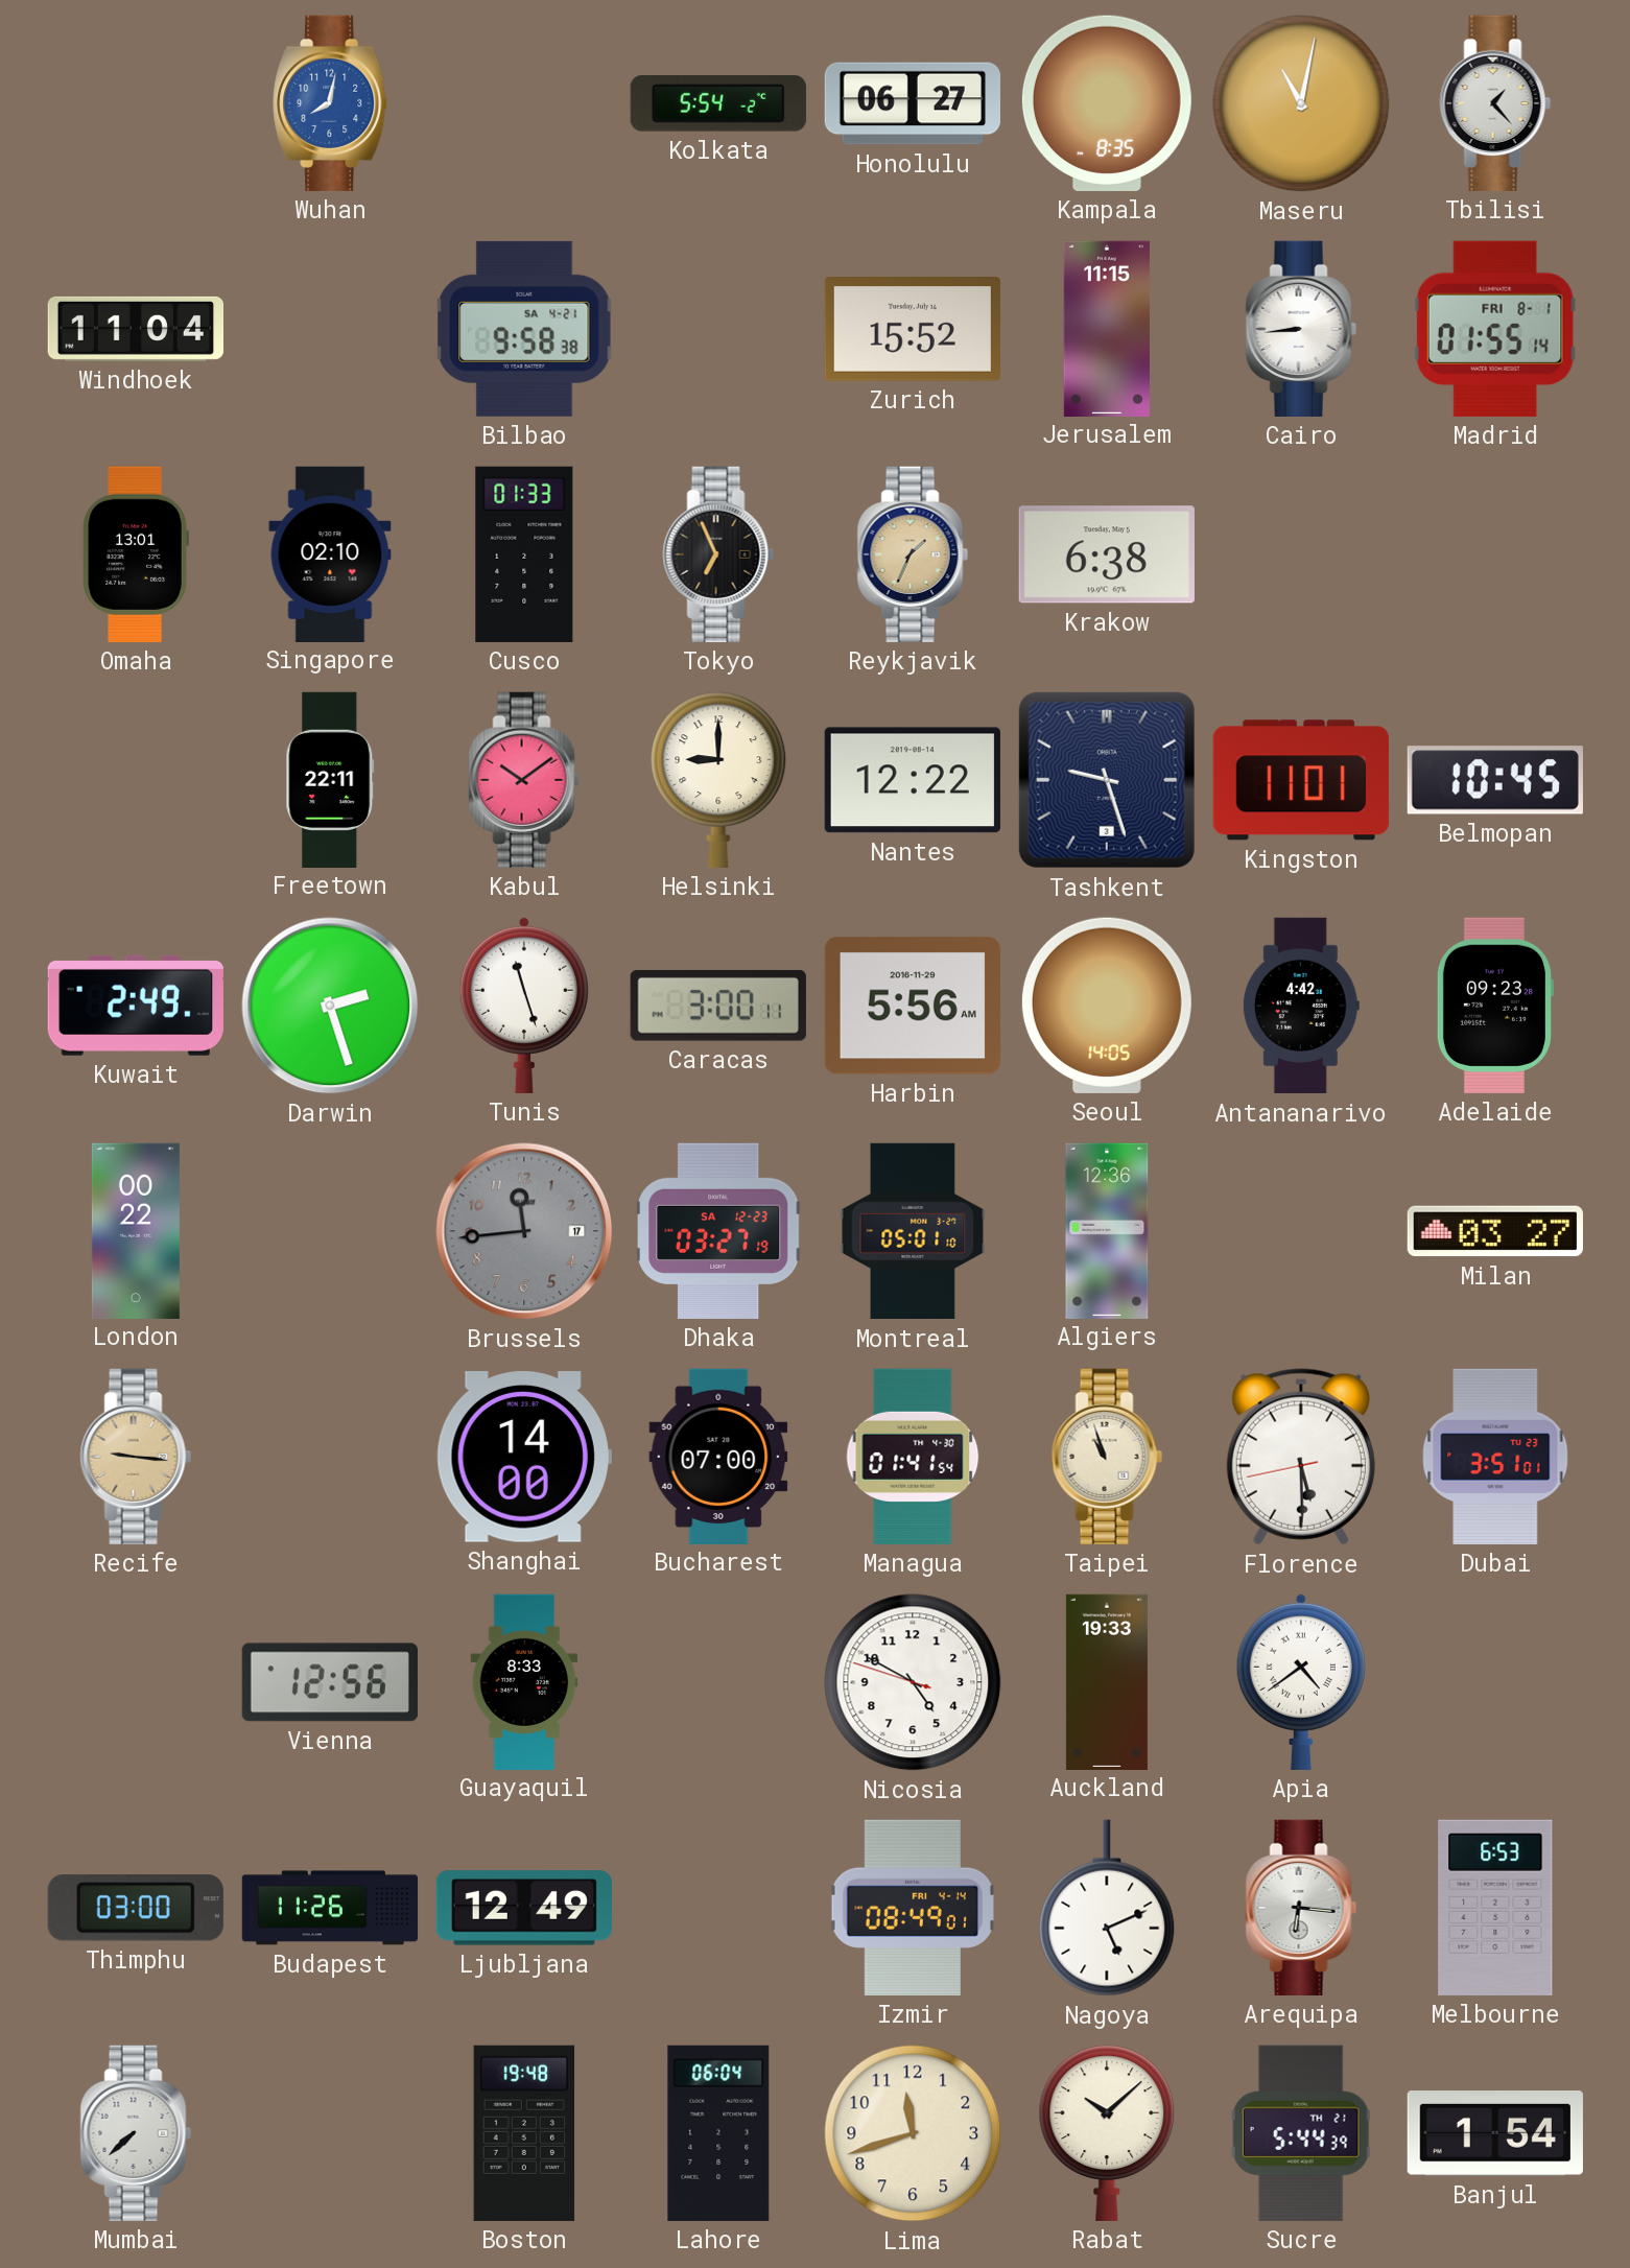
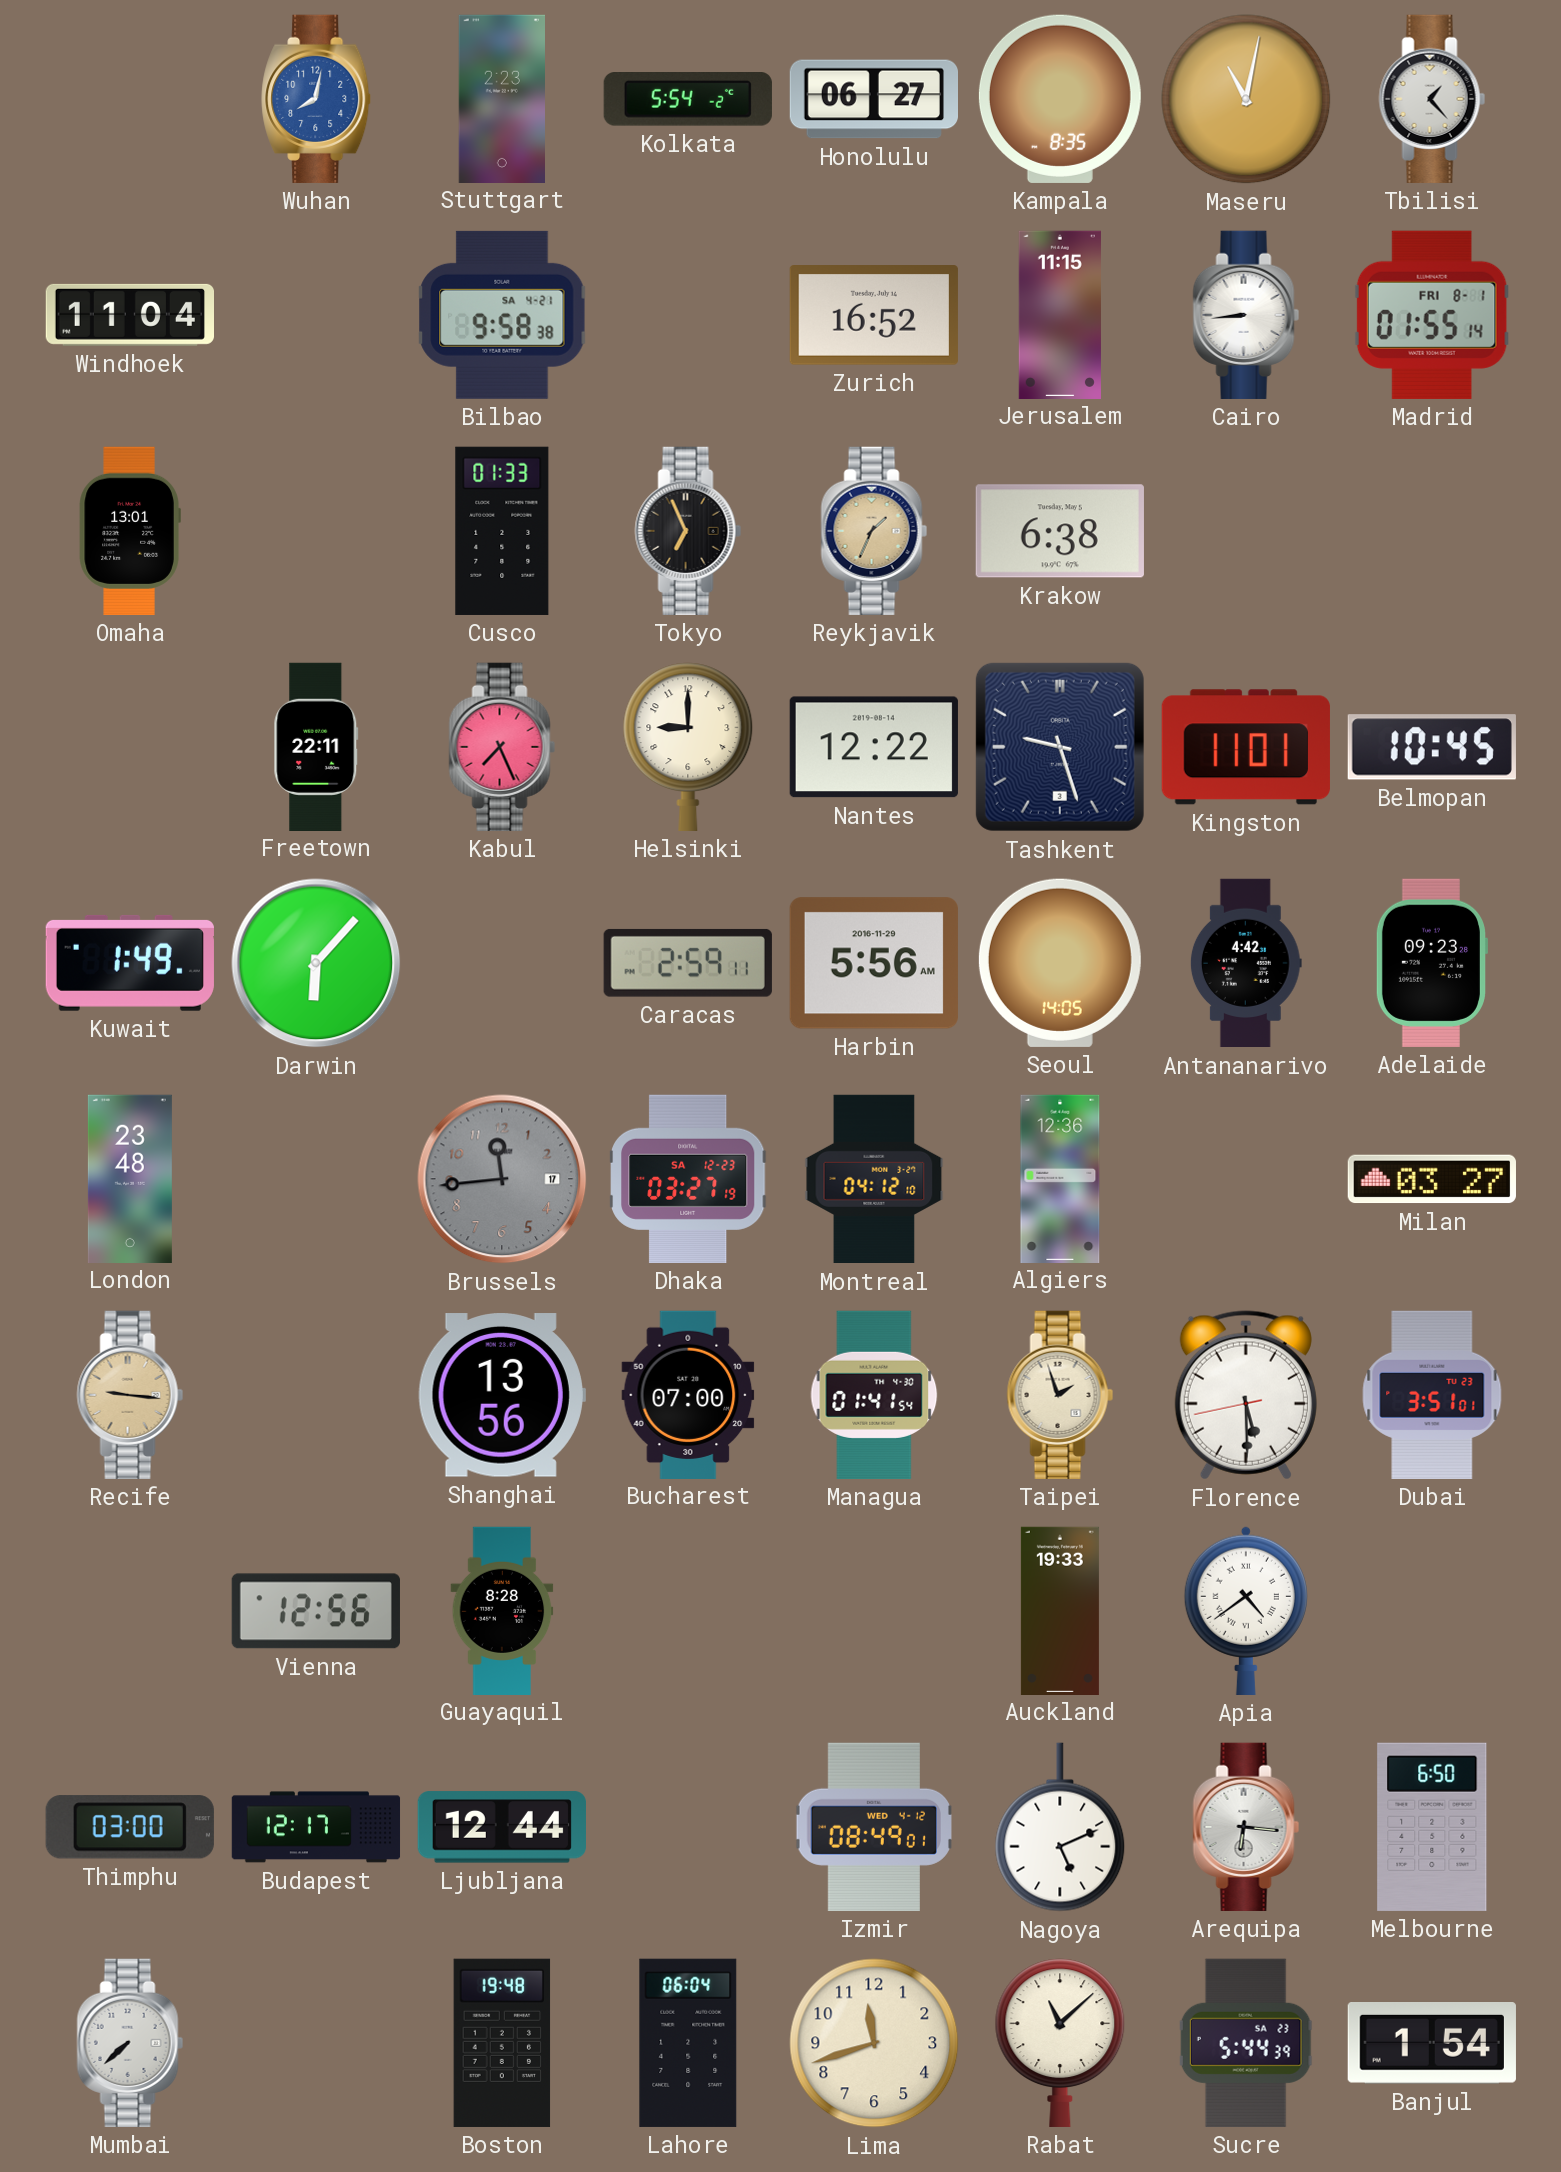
Stuttgart: none -> 2:23 (501, 98)
Zurich: 15:52 -> 16:52 (874, 316)
Singapore: 02:10 -> none (330, 553)
Kabul: 10:09 -> 7:26 (502, 747)
Kuwait: 2:49 -> 1:49 (130, 963)
Darwin: 2:27 -> 6:07 (316, 963)
Tunis: 11:27 -> none (524, 1005)
Caracas: 3:00 -> 2:59 (688, 963)
London: 00:22 -> 23:48 (130, 1178)
Montreal: 05:01 -> 04:12 (874, 1179)
Shanghai: 14:00 -> 13:56 (502, 1395)
Taipei: 10:57 -> 1:57 (1060, 1395)
Guayaquil: 8:33 -> 8:28 (502, 1610)
Nicosia: 4:49 -> none (913, 1682)
Budapest: 11:26 -> 12:17 (316, 1827)
Ljubljana: 12:49 -> 12:44 (502, 1827)
Izmir date: FRI 4-14 -> WED 4-12 (874, 1827)
Melbourne: 6:53 -> 6:50 (1432, 1827)
Rabat: 10:08 -> 11:08 (1060, 2043)
Sucre date: TH 21 -> SA 23 (1246, 2043)
